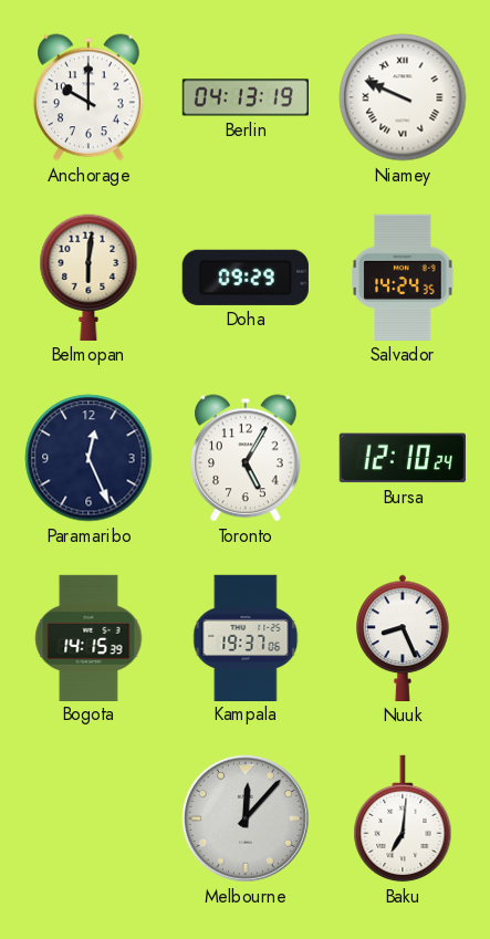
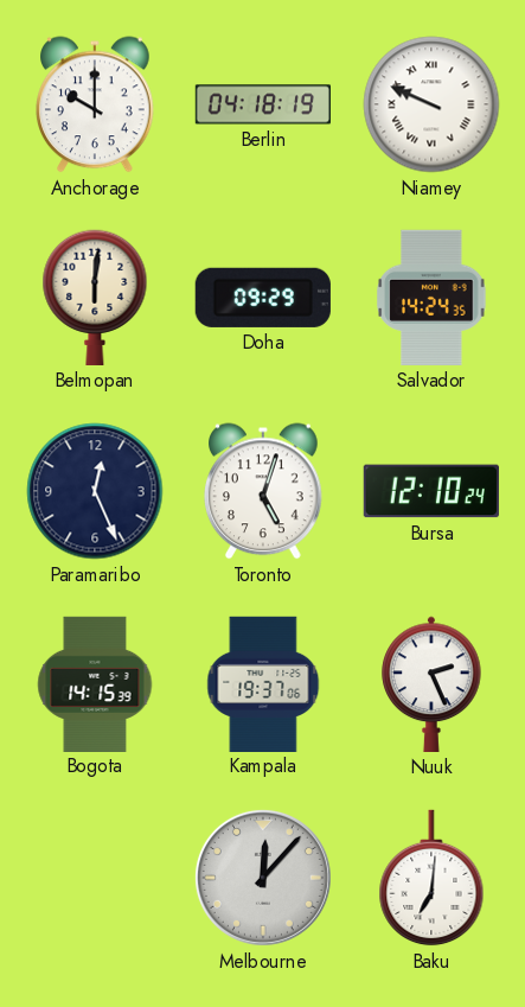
Berlin: 04:13 -> 04:18 (262, 104)
Toronto: 5:05 -> 5:03 (264, 491)
Nuuk: 8:26 -> 2:26 (431, 684)
